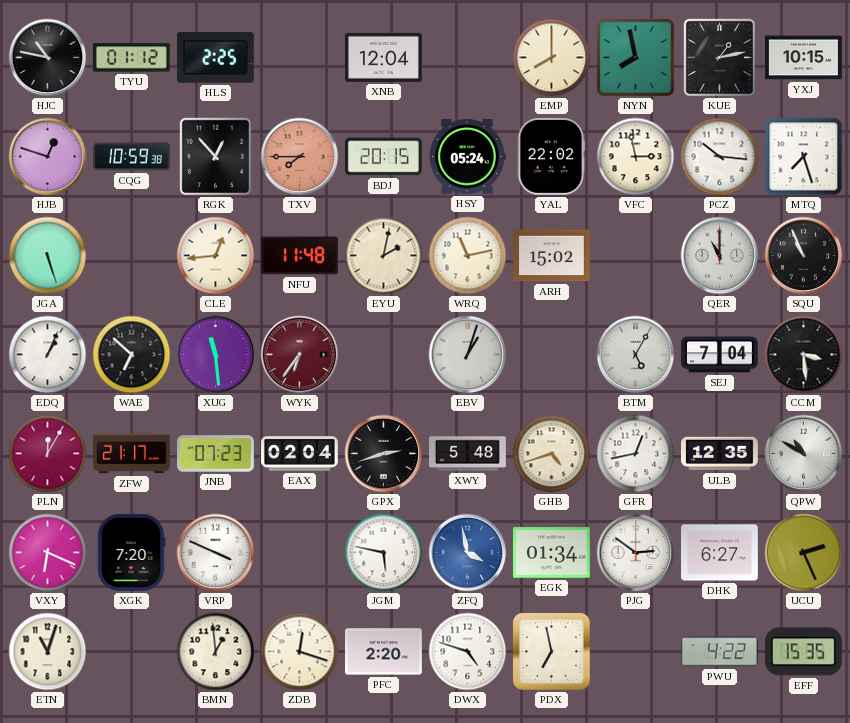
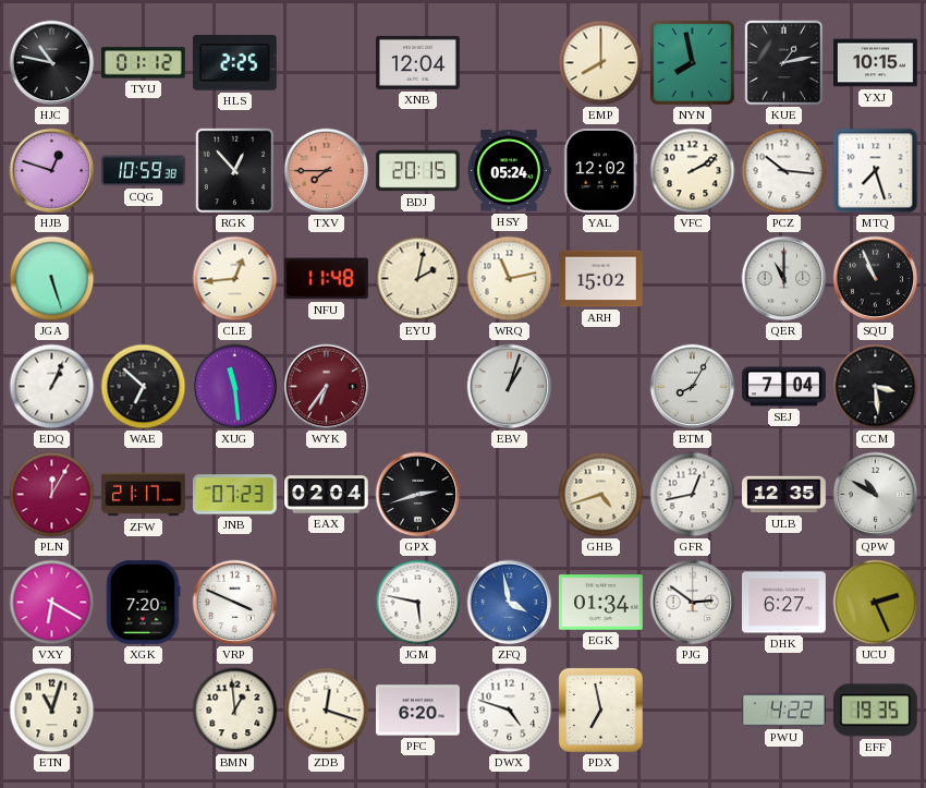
YAL: 22:02 -> 12:02 (600, 171)
VFC: 2:58 -> 2:10 (693, 171)
BTM: 5:05 -> 8:05 (693, 387)
XWY: 5:48 -> none (468, 454)
VXY: 6:19 -> 6:20 (52, 603)
PFC: 2:20 -> 6:20 (418, 711)
EFF: 15:35 -> 19:35 (875, 711)
